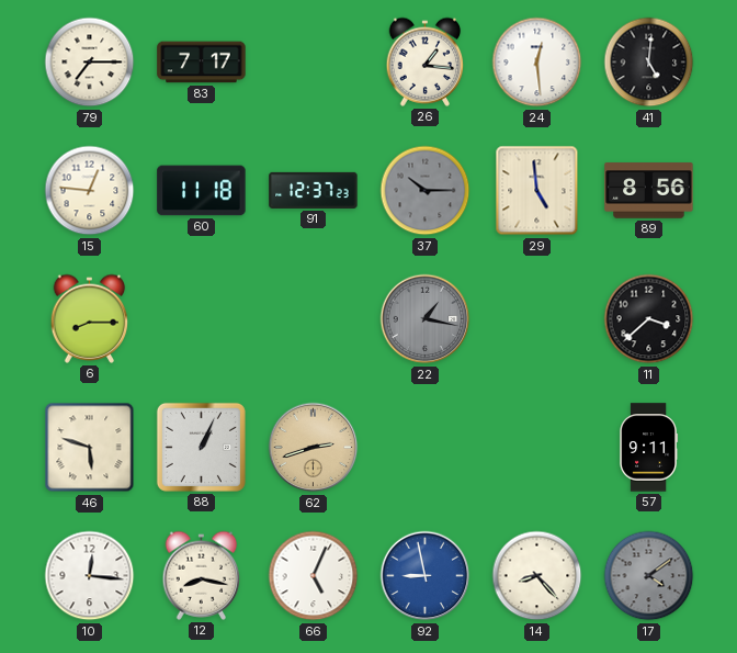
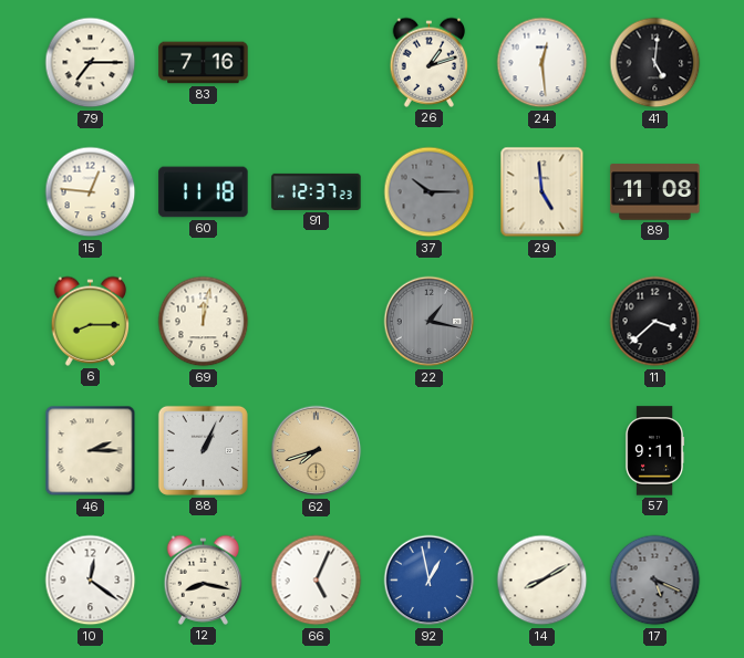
83: 7:17 -> 7:16 (204, 63)
26: 1:16 -> 1:12 (430, 62)
89: 8:56 -> 11:08 (655, 192)
69: none -> 12:02 (204, 322)
46: 5:48 -> 2:15 (91, 451)
62: 2:42 -> 7:42 (317, 451)
10: 12:16 -> 12:21 (91, 581)
92: 8:58 -> 12:58 (430, 581)
14: 8:23 -> 8:10 (542, 581)
17: 4:09 -> 5:19 (655, 581)
